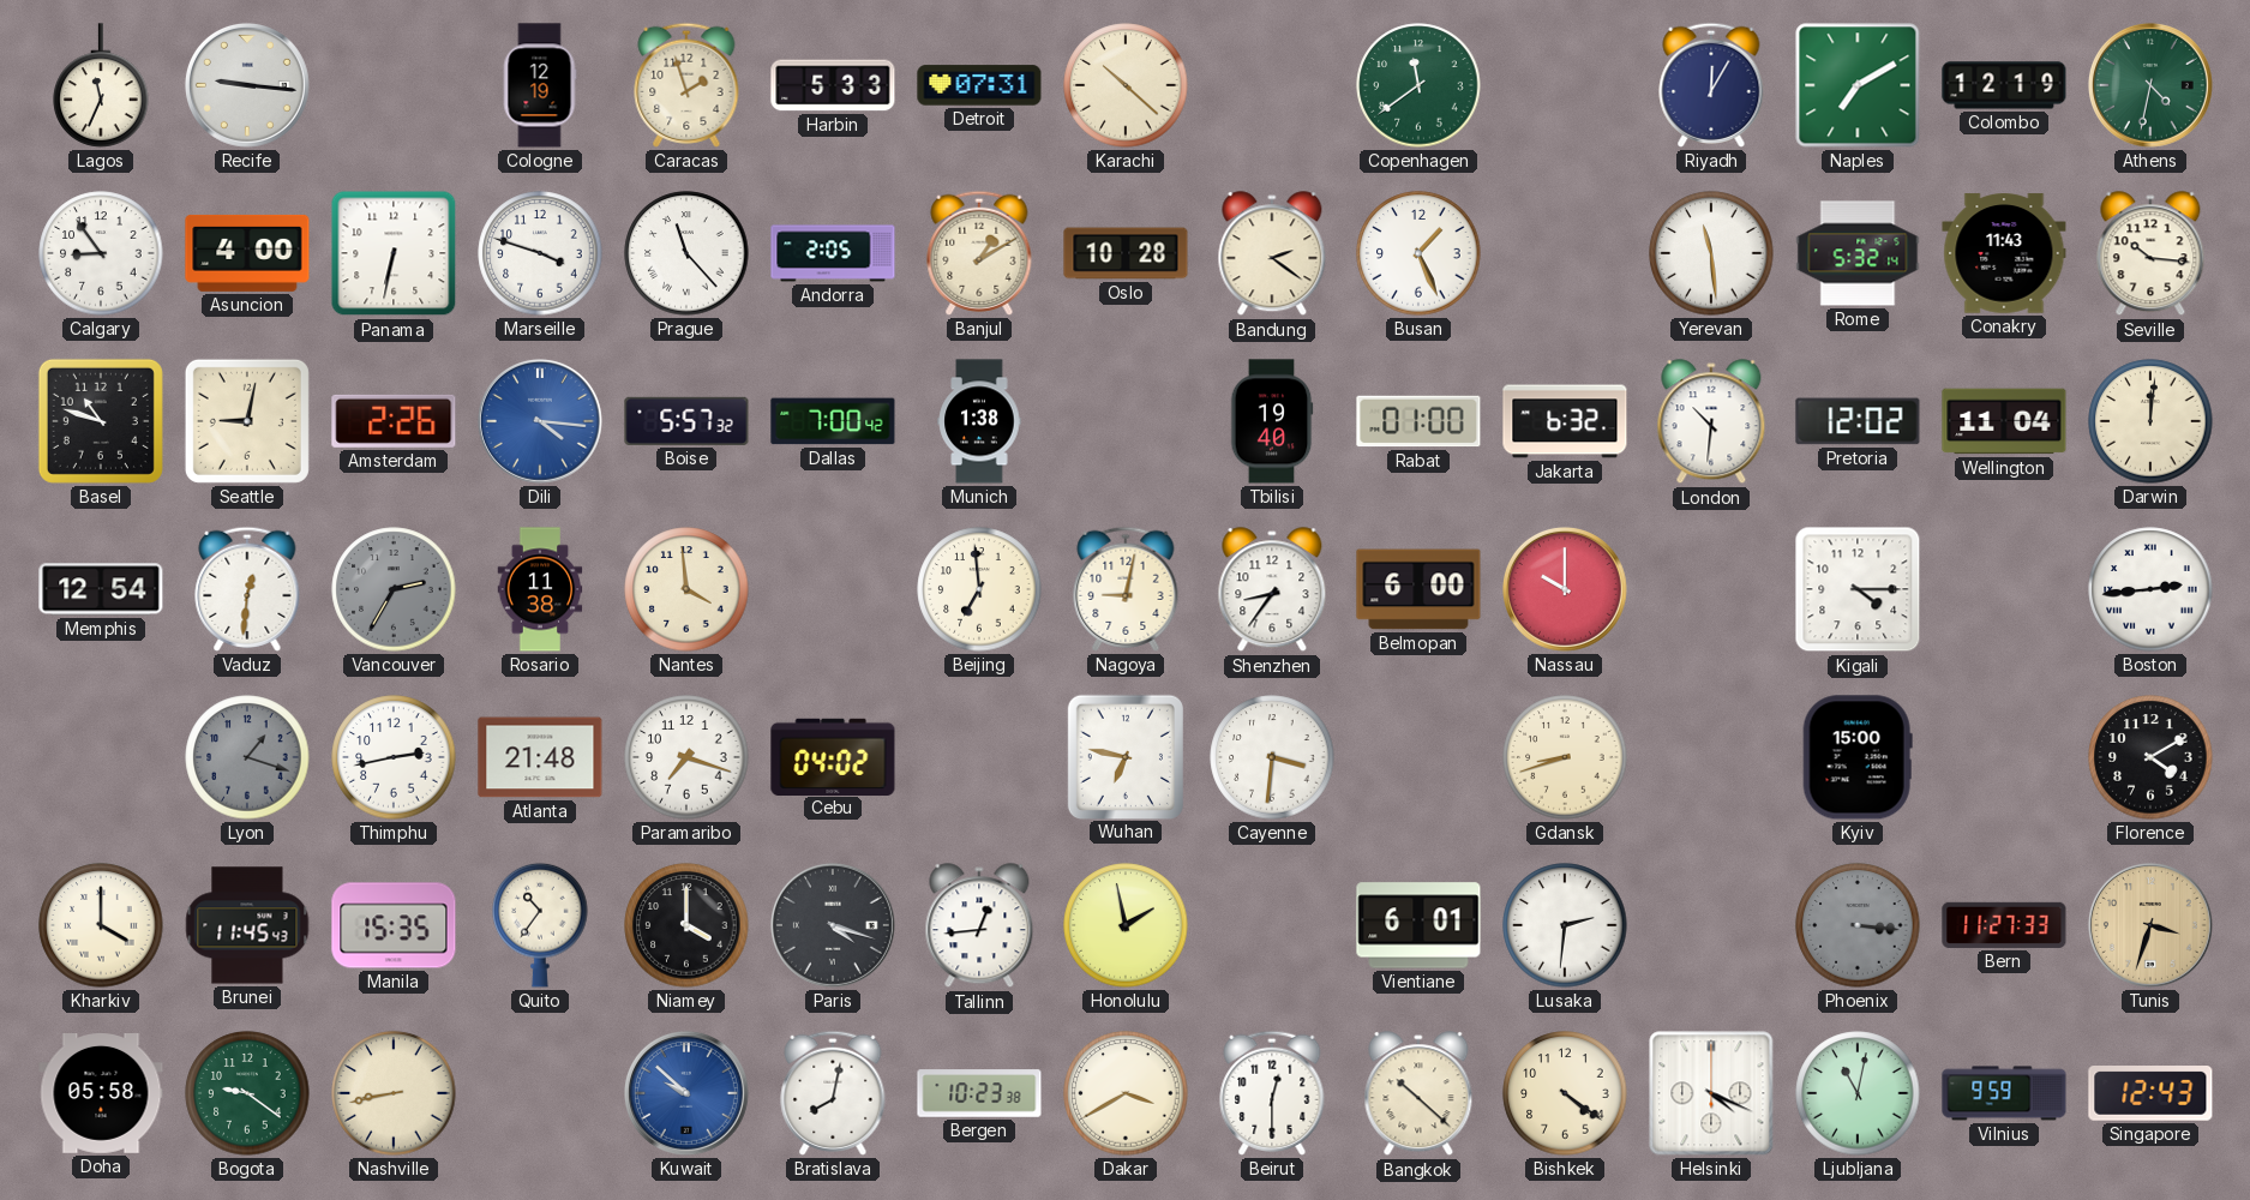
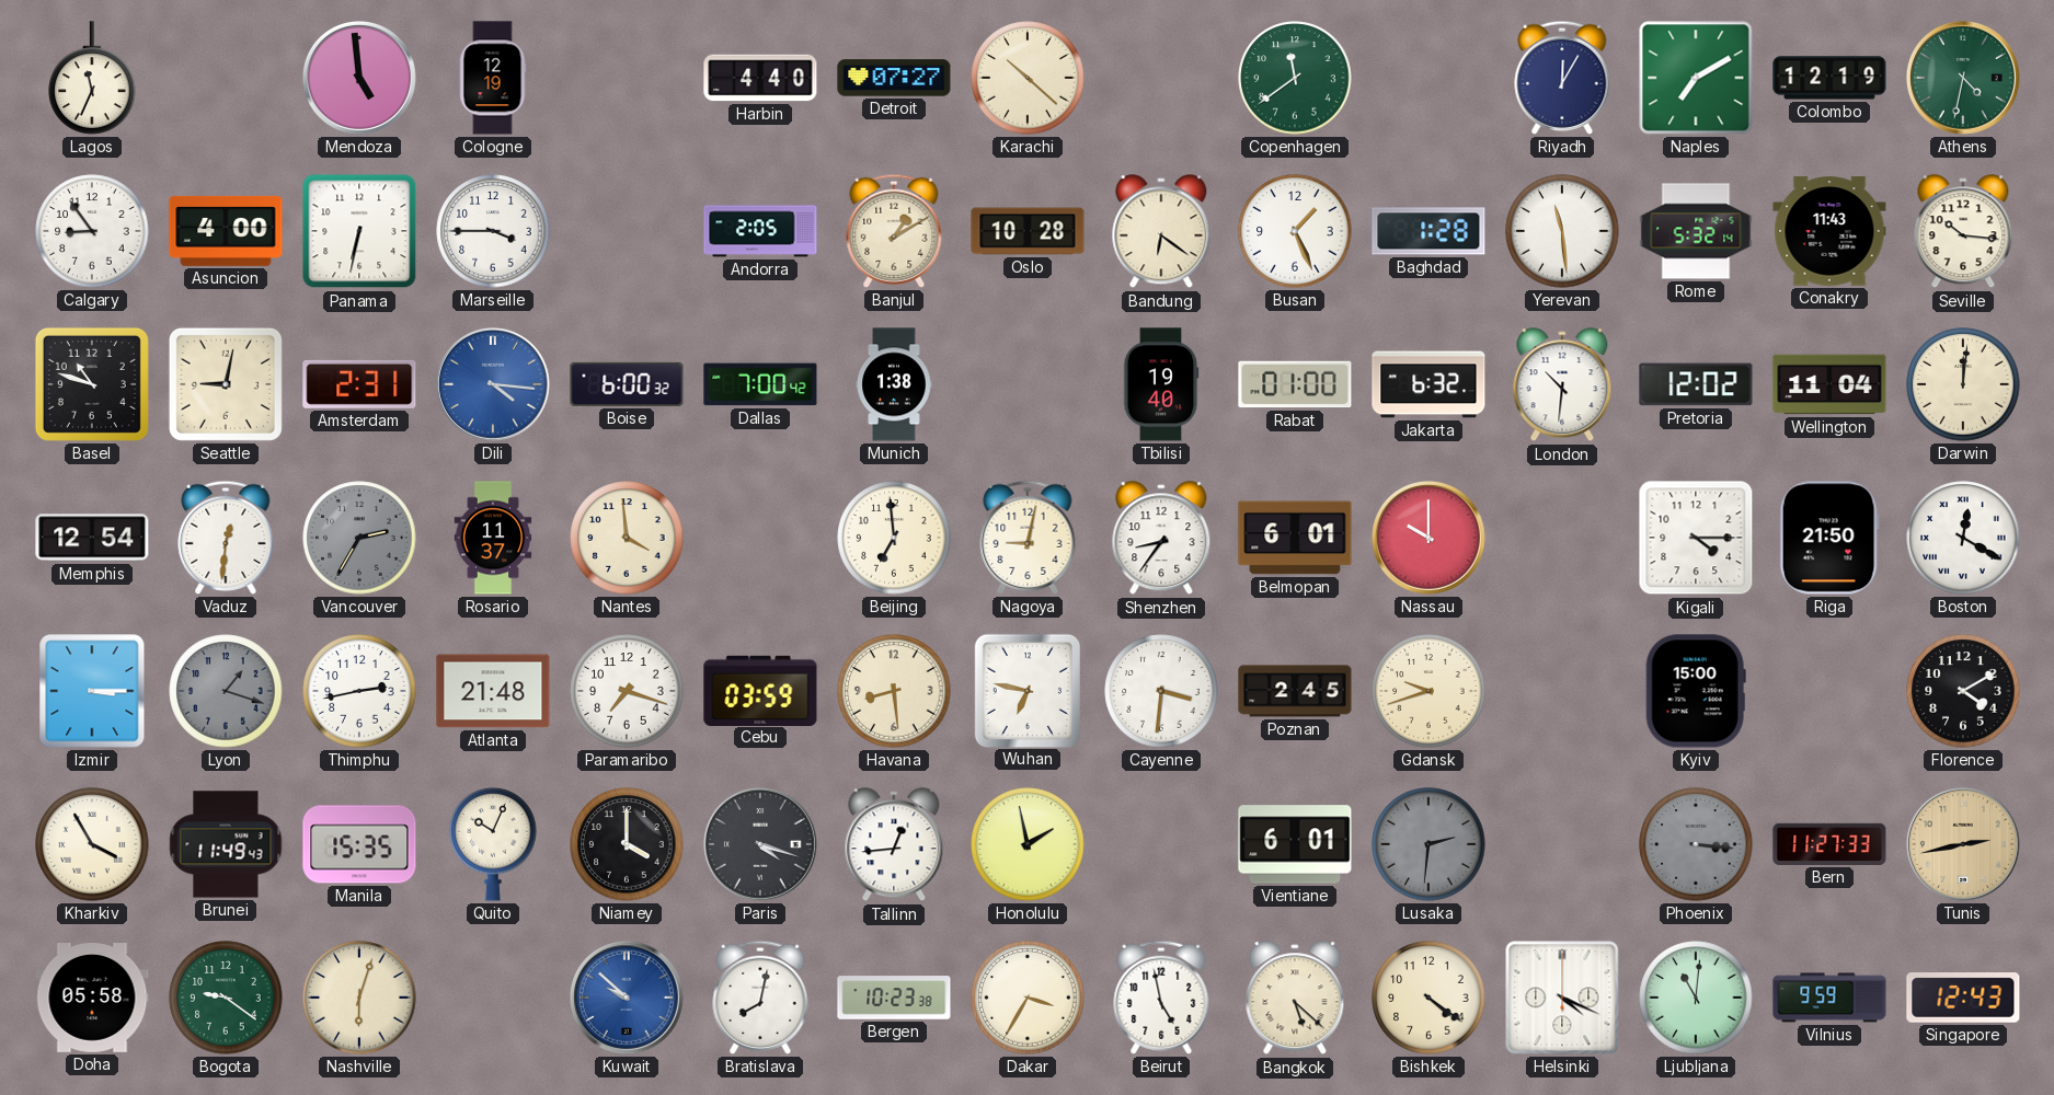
Recife: 9:16 -> none (247, 85)
Mendoza: none -> 4:59 (359, 78)
Caracas: 1:57 -> none (686, 85)
Harbin: 5:33 -> 4:40 (760, 78)
Detroit: 07:31 -> 07:27 (894, 78)
Marseille: 3:48 -> 3:45 (493, 231)
Prague: 11:23 -> none (686, 253)
Bandung: 2:21 -> 6:21 (1161, 232)
Baghdad: none -> 1:28 (1428, 231)
Amsterdam: 2:26 -> 2:31 (359, 384)
Boise: 5:57 -> 6:00 (627, 384)
Rosario: 11:38 -> 11:37 (493, 538)
Belmopan: 6:00 -> 6:01 (1295, 538)
Riga: none -> 21:50 (1829, 538)
Boston: 2:44 -> 12:20 (1963, 538)
Izmir: none -> 3:15 (92, 691)
Cebu: 04:02 -> 03:59 (760, 690)
Havana: none -> 8:29 (894, 691)
Poznan: none -> 2:45 (1295, 691)
Gdansk: 8:42 -> 9:42 (1428, 691)
Kharkiv: 4:00 -> 3:55 (92, 844)
Brunei: 11:45 -> 11:49 (226, 844)
Quito: 10:36 -> 10:04 (493, 844)
Lusaka dial: white -> grey (1428, 844)
Tunis: 3:33 -> 2:43 (1963, 844)
Nashville: 8:43 -> 6:03 (359, 998)
Dakar: 3:40 -> 3:35 (1028, 998)
Beirut: 12:30 -> 4:58 (1161, 998)
Bangkok: 10:22 -> 5:22 (1295, 999)
Ljubljana: 11:02 -> 11:01 (1696, 998)
